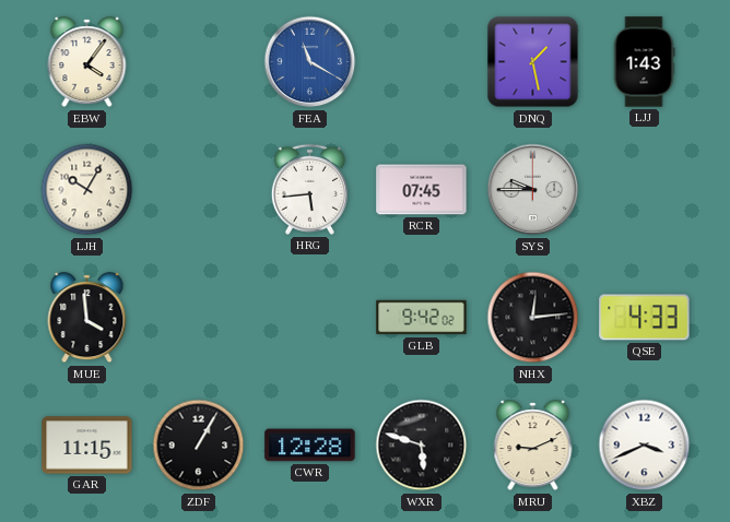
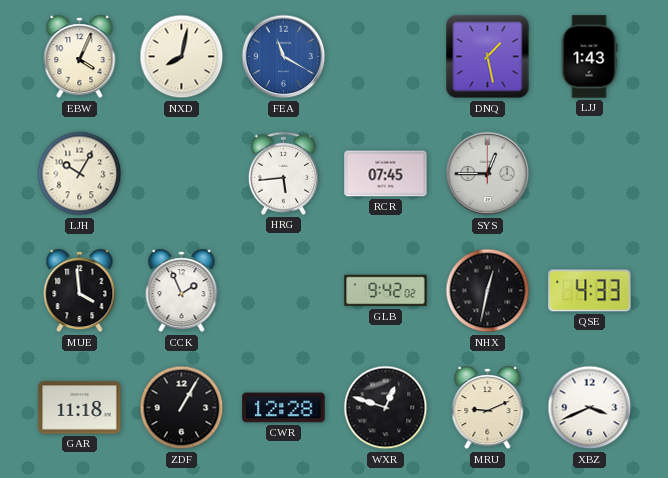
EBW: 4:06 -> 4:04 (80, 57)
NXD: none -> 8:02 (182, 57)
SYS: 9:45 -> 12:45 (488, 174)
CCK: none -> 1:56 (182, 291)
NHX: 12:14 -> 12:32 (488, 291)
GAR: 11:15 -> 11:18 (80, 408)
WXR: 5:48 -> 12:48 (386, 408)
